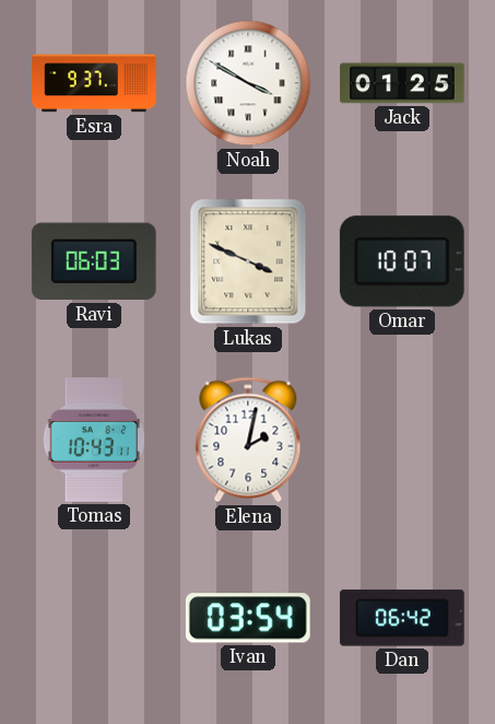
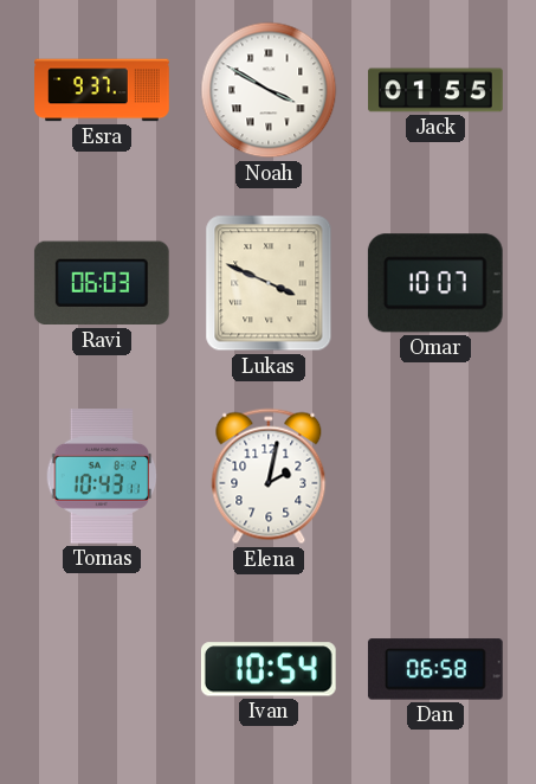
Jack: 01:25 -> 01:55 (435, 90)
Ivan: 03:54 -> 10:54 (269, 669)
Dan: 06:42 -> 06:58 (435, 669)
